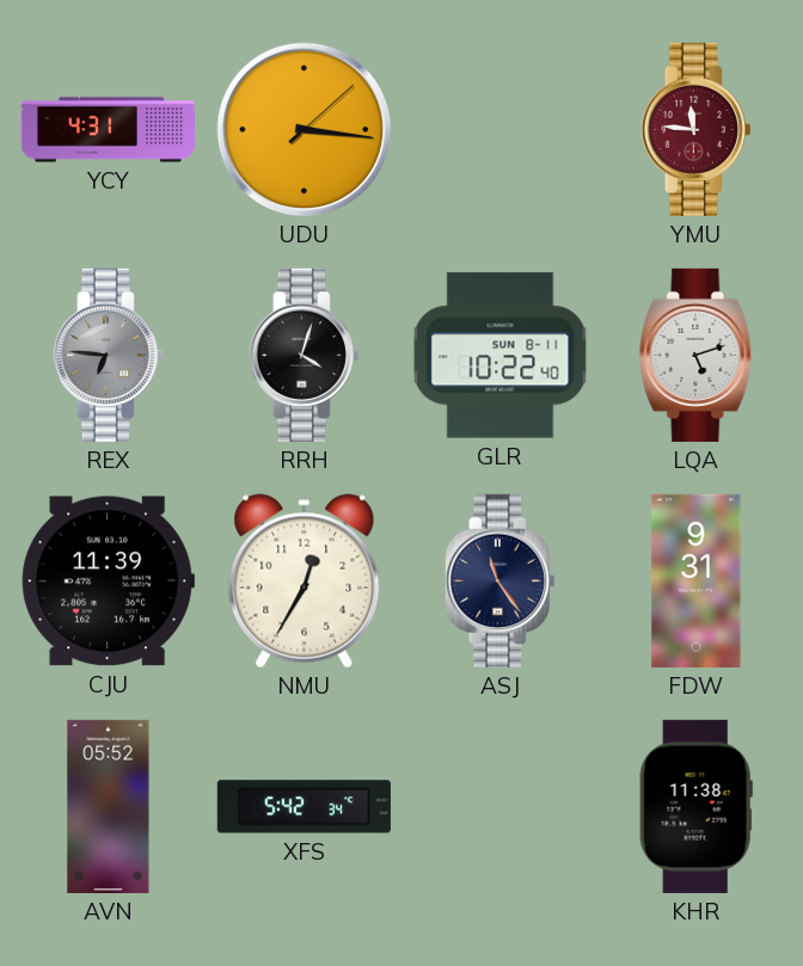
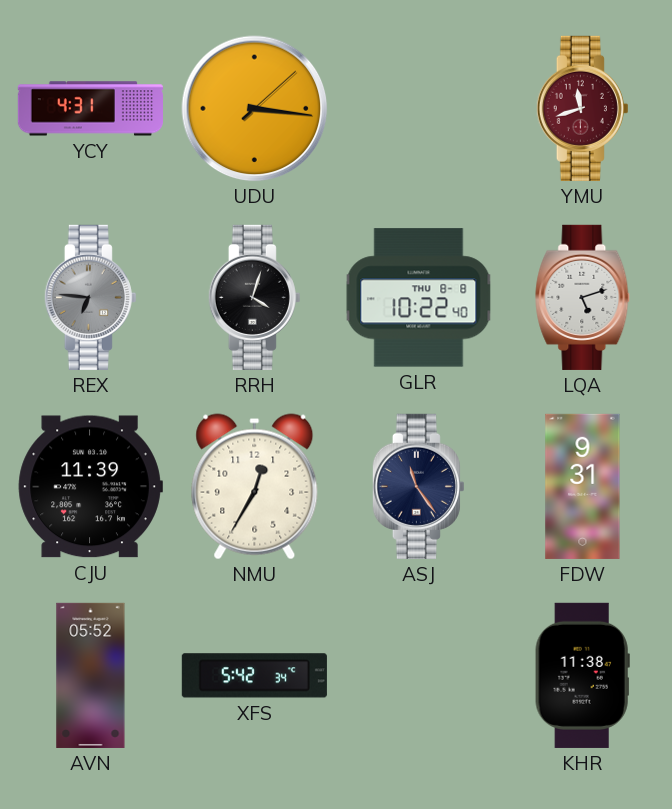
YMU: 11:46 -> 11:42 (582, 108)
GLR date: SUN 8-11 -> THU 8-8 (419, 298)
